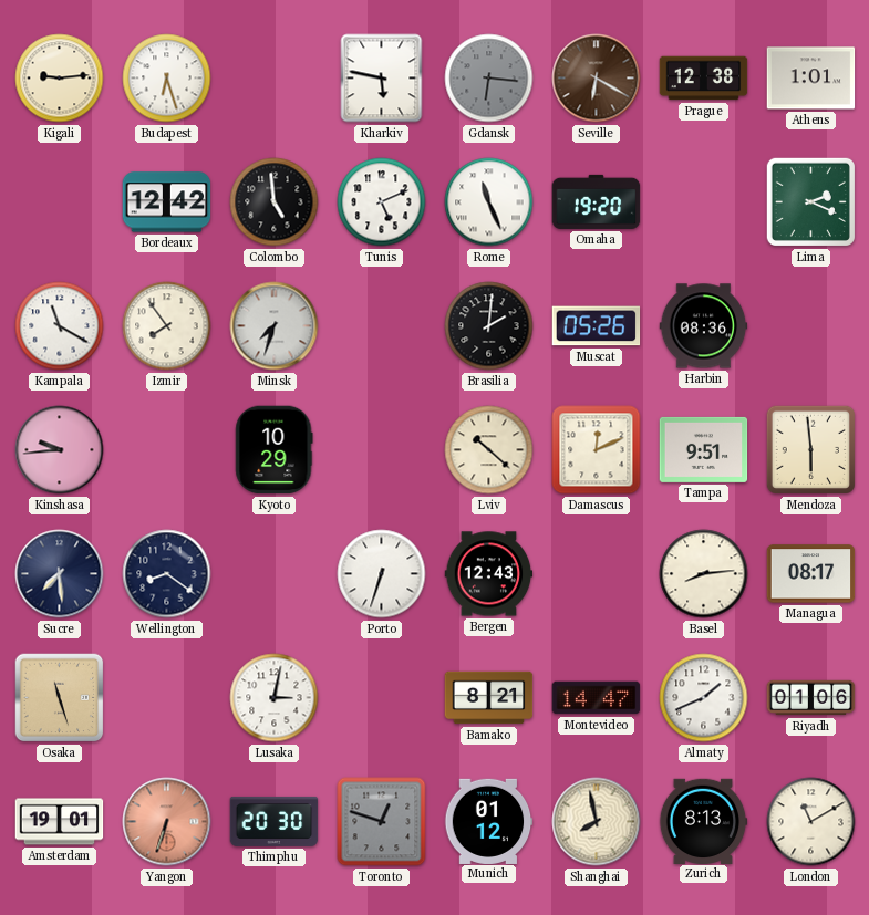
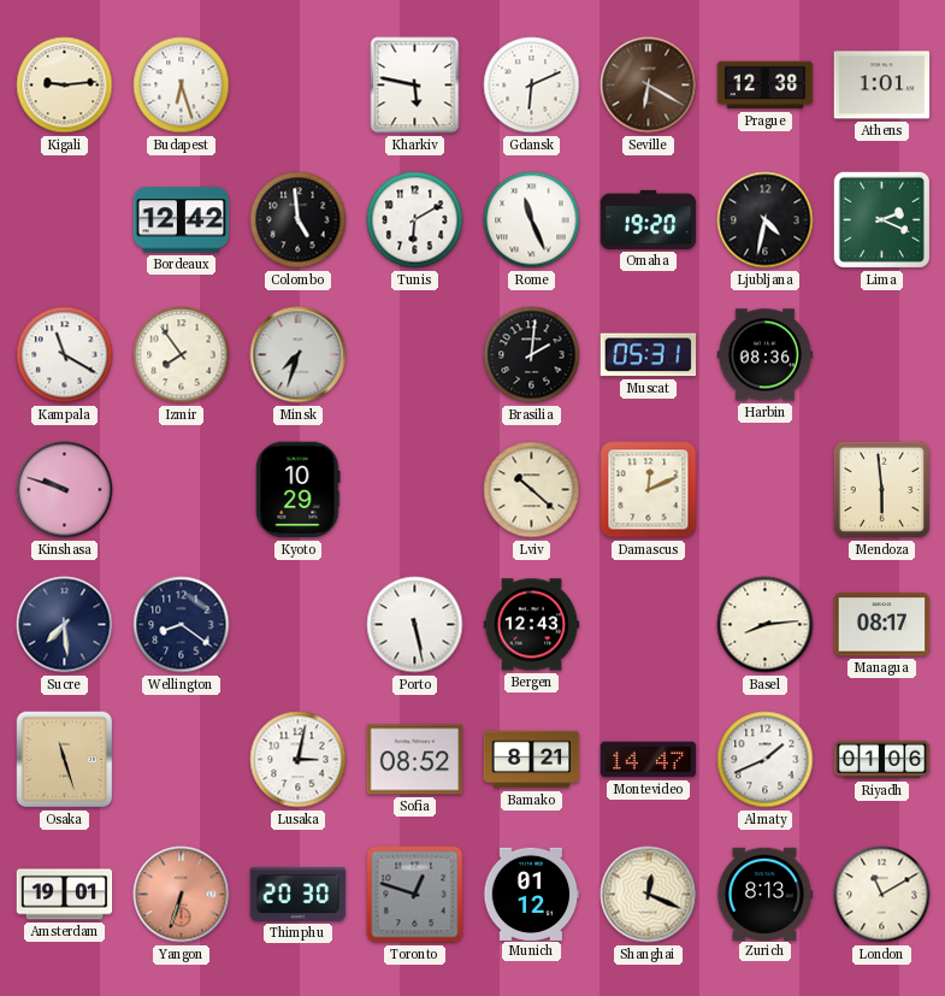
Gdansk: 6:16 -> 6:11 (532, 86)
Gdansk dial: grey -> white (532, 86)
Tunis: 5:11 -> 6:10 (415, 220)
Ljubljana: none -> 4:32 (766, 220)
Muscat: 05:26 -> 05:31 (649, 355)
Kinshasa: 9:44 -> 9:48 (65, 490)
Tampa: 9:51 -> none (704, 449)
Porto: 6:33 -> 5:28 (415, 625)
Sofia: none -> 08:52 (415, 760)
Shanghai: 7:58 -> 12:19 (649, 895)
